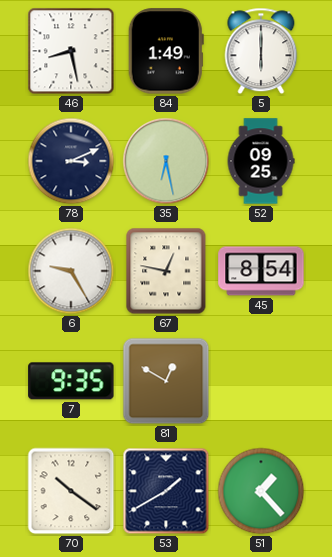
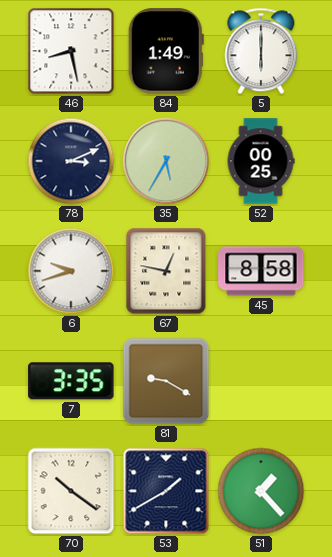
35: 6:28 -> 5:35 (166, 161)
52: 09:25 -> 00:25 (261, 161)
6: 9:25 -> 9:42 (71, 271)
45: 8:54 -> 8:58 (261, 271)
7: 9:35 -> 3:35 (71, 381)
81: 12:50 -> 9:20 (166, 381)
